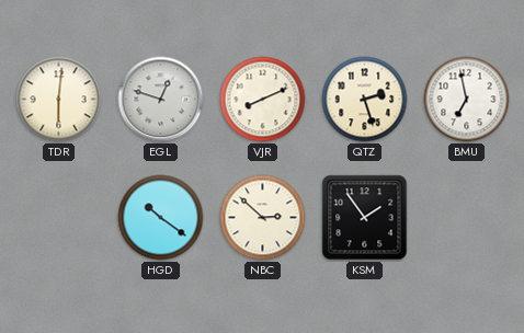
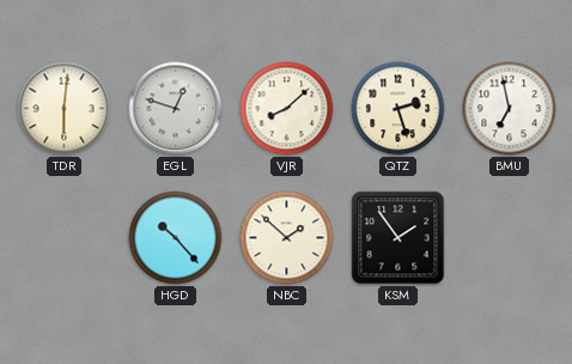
VJR: 8:11 -> 8:08 (287, 109)
HGD: 10:21 -> 10:23 (176, 238)
NBC: 2:52 -> 1:52 (287, 238)
